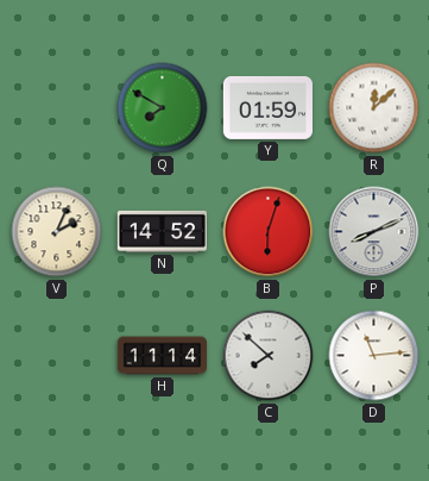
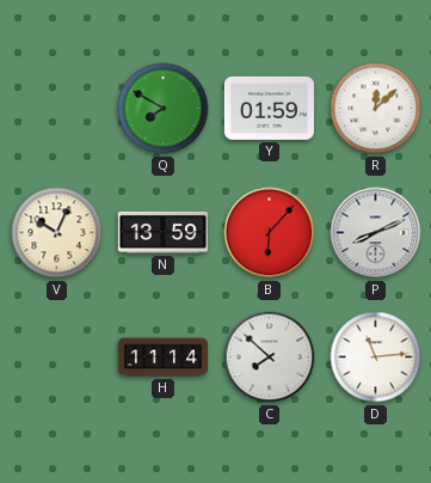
V: 2:04 -> 10:04 (57, 233)
N: 14:52 -> 13:59 (162, 232)
B: 6:03 -> 6:07 (270, 233)
